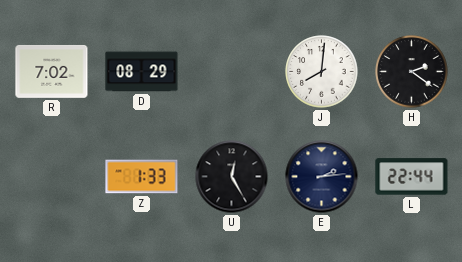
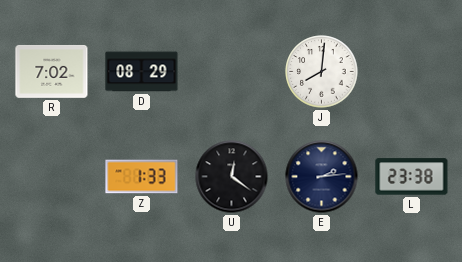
H: 2:21 -> none (412, 72)
U: 12:25 -> 12:21 (232, 177)
L: 22:44 -> 23:38 (412, 177)
